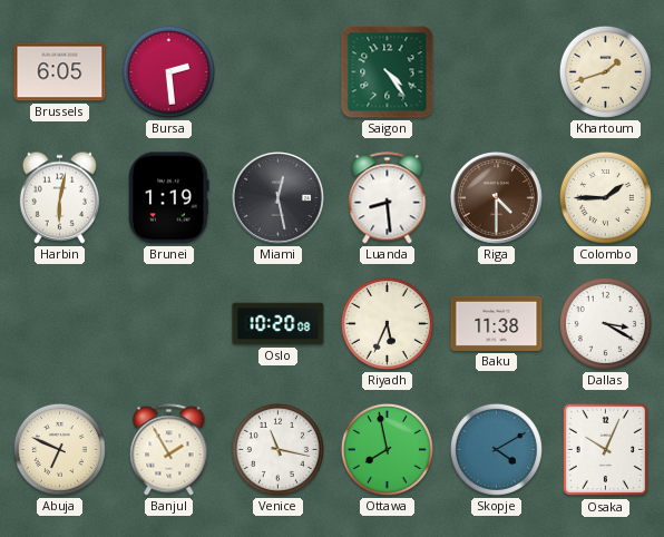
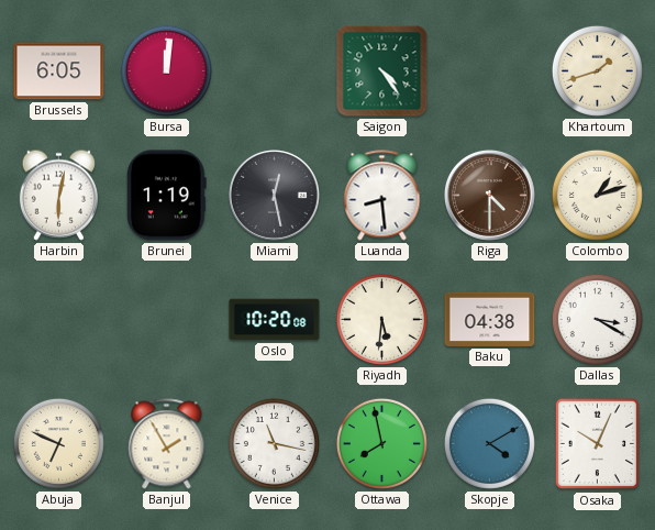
Bursa: 2:29 -> 12:01 (166, 70)
Colombo: 1:45 -> 1:12 (597, 195)
Riyadh: 5:34 -> 5:31 (381, 319)
Baku: 11:38 -> 04:38 (490, 319)
